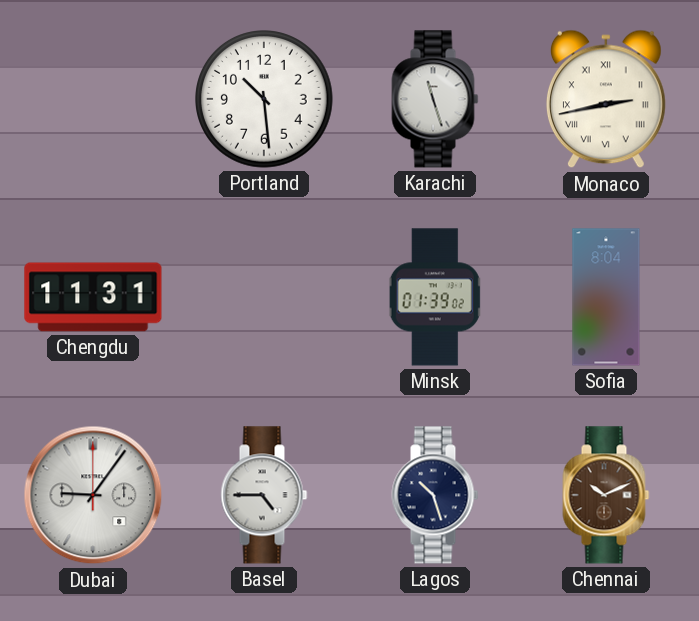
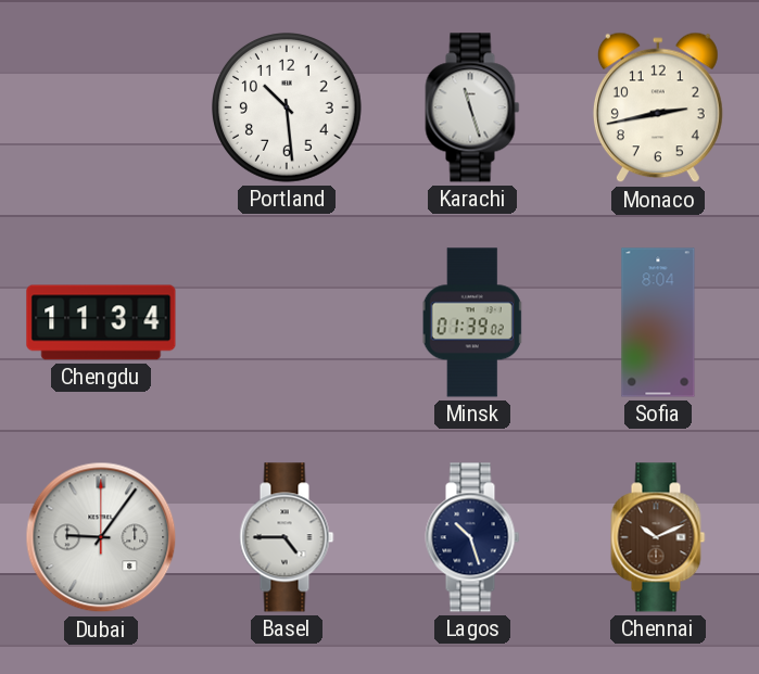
Monaco numerals: Roman -> Arabic (658, 107)
Chengdu: 11:31 -> 11:34 (101, 322)
